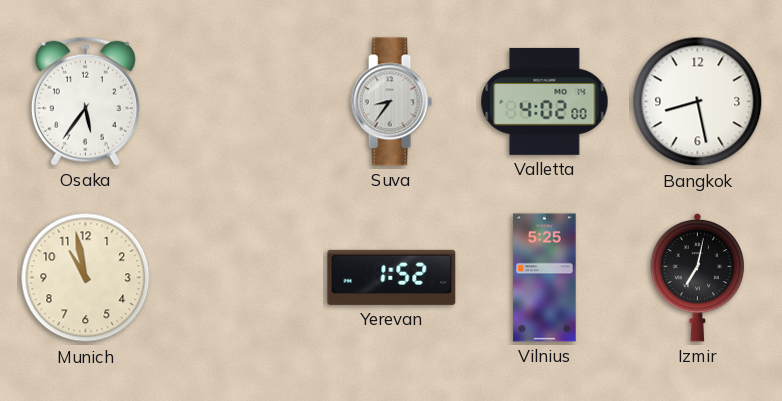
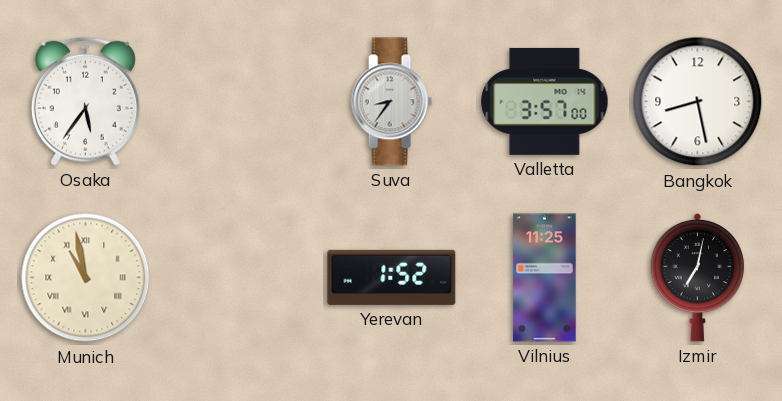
Valletta: 4:02 -> 3:57 (545, 101)
Munich numerals: Arabic -> Roman (86, 278)
Vilnius: 5:25 -> 11:25 (545, 278)
